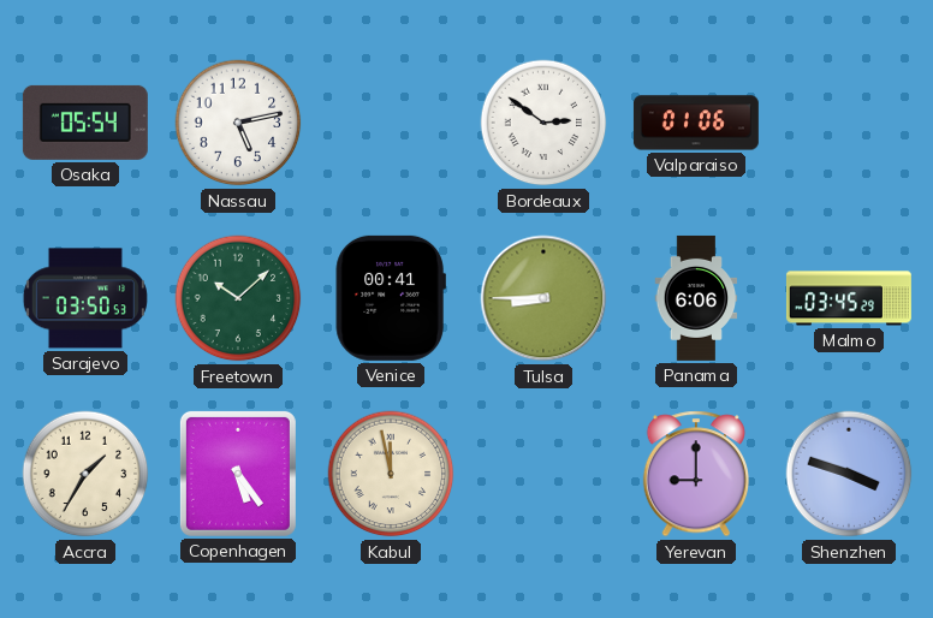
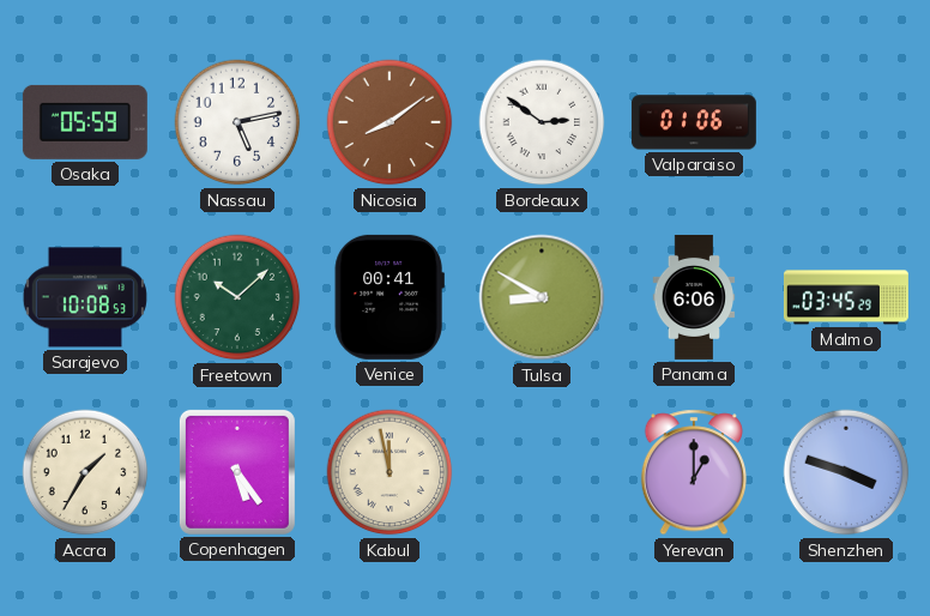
Osaka: 05:54 -> 05:59 (85, 122)
Nicosia: none -> 8:09 (389, 122)
Sarajevo: 03:50 -> 10:08 (85, 297)
Tulsa: 8:45 -> 8:50 (542, 297)
Yerevan: 9:00 -> 1:00 (693, 472)
